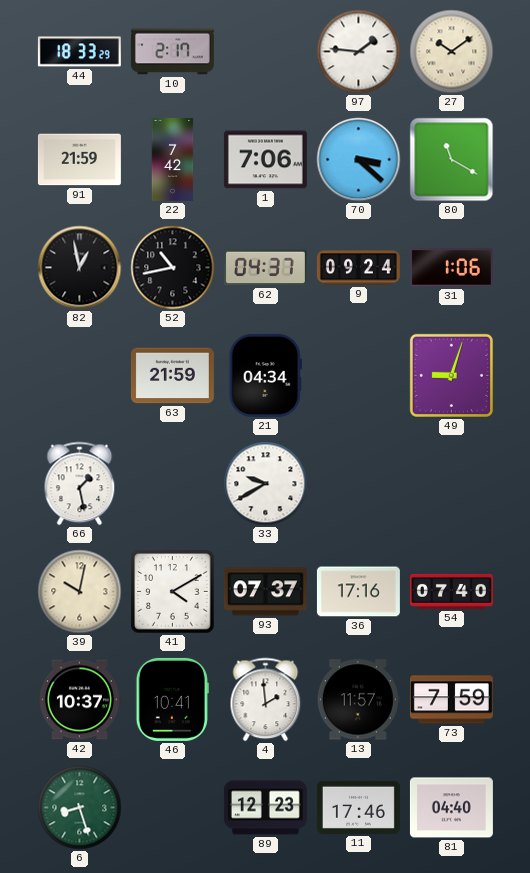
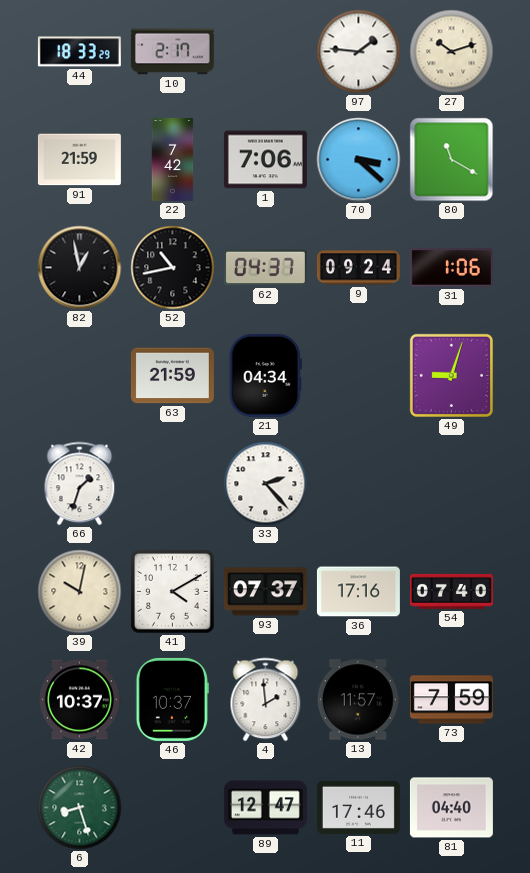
27: 10:09 -> 10:12 (452, 52)
66: 1:28 -> 1:33 (80, 484)
33: 9:40 -> 2:23 (266, 484)
46: 10:41 -> 10:37 (172, 699)
89: 12:23 -> 12:47 (265, 808)
